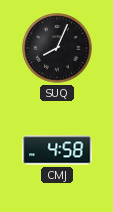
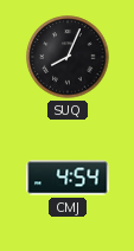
CMJ: 4:58 -> 4:54 (68, 178)
